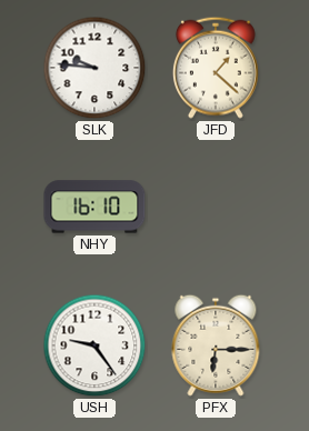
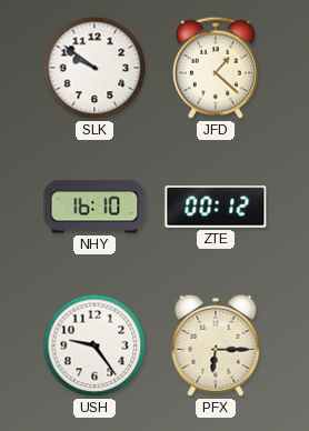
SLK: 9:46 -> 9:51 (94, 68)
ZTE: none -> 00:12 (216, 207)
